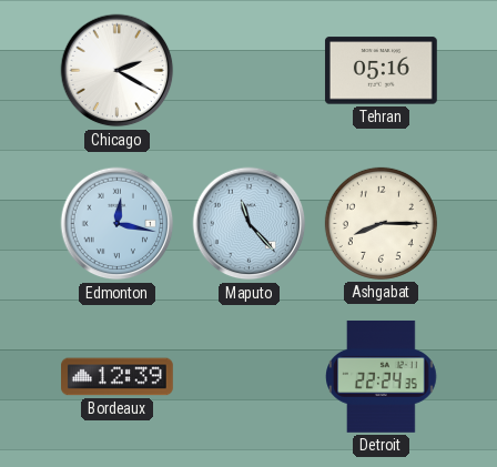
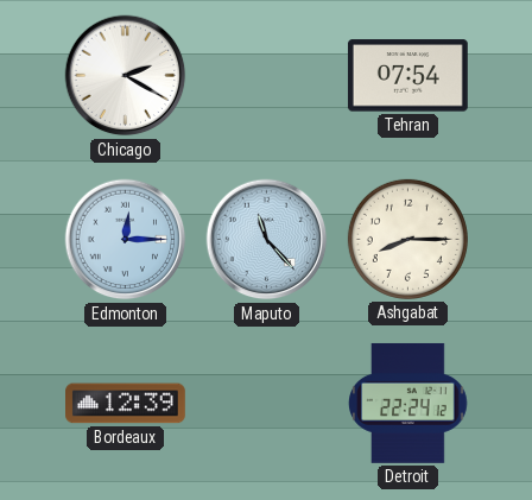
Tehran: 05:16 -> 07:54 (407, 76)
Edmonton: 12:17 -> 12:15 (126, 240)
Detroit: 22:24:35 -> 22:24:12 (408, 404)
